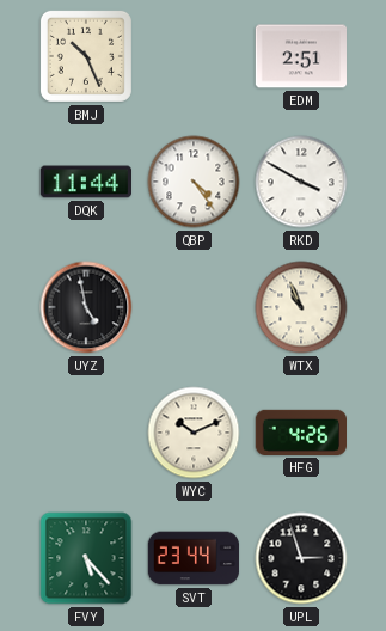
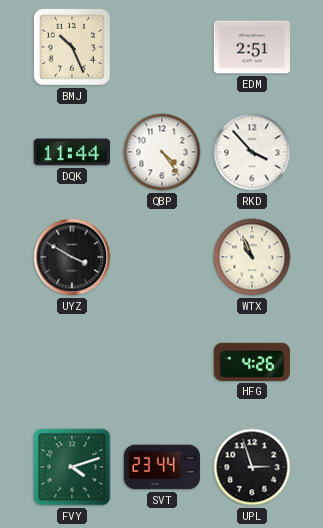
RKD: 3:50 -> 3:53 (252, 152)
UYZ: 4:58 -> 3:50 (72, 257)
WYC: 10:11 -> none (194, 433)
FVY: 5:23 -> 4:12 (72, 467)
